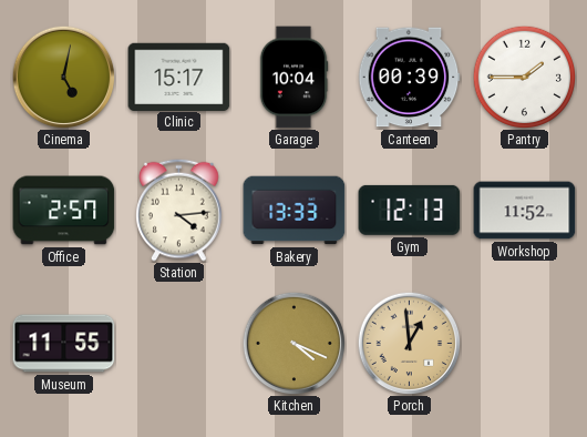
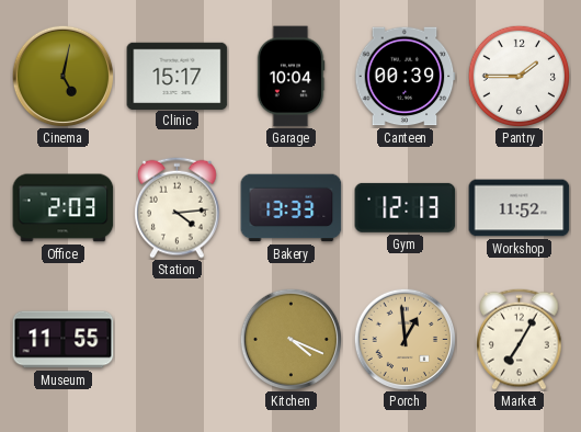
Office: 2:57 -> 2:03 (64, 208)
Market: none -> 7:05 (520, 339)
